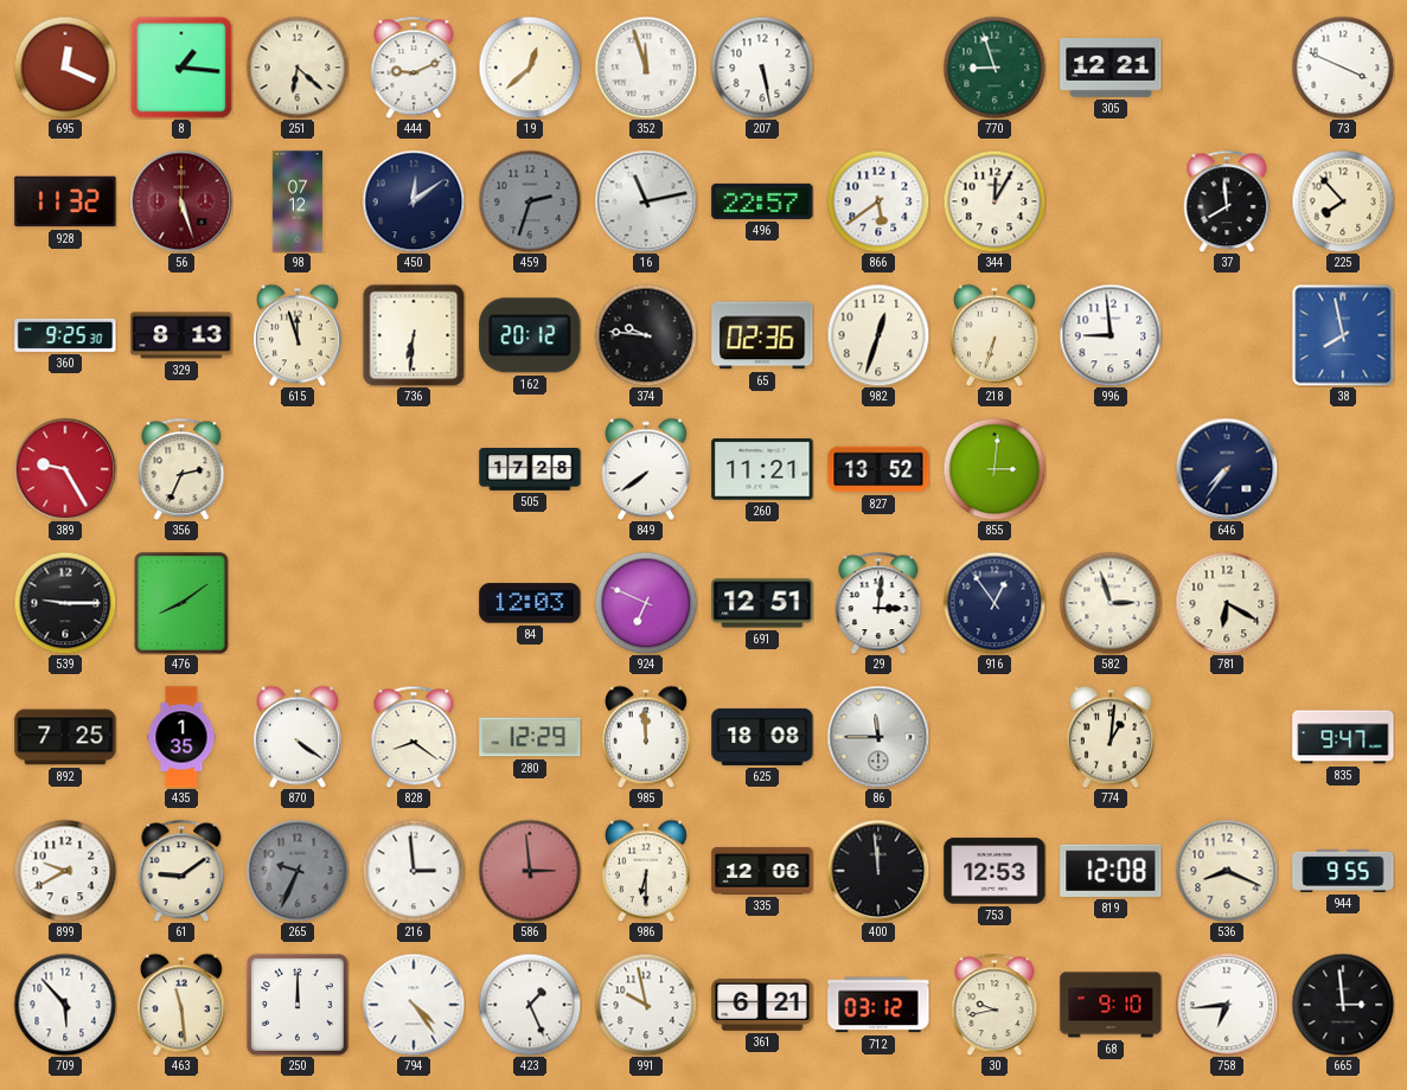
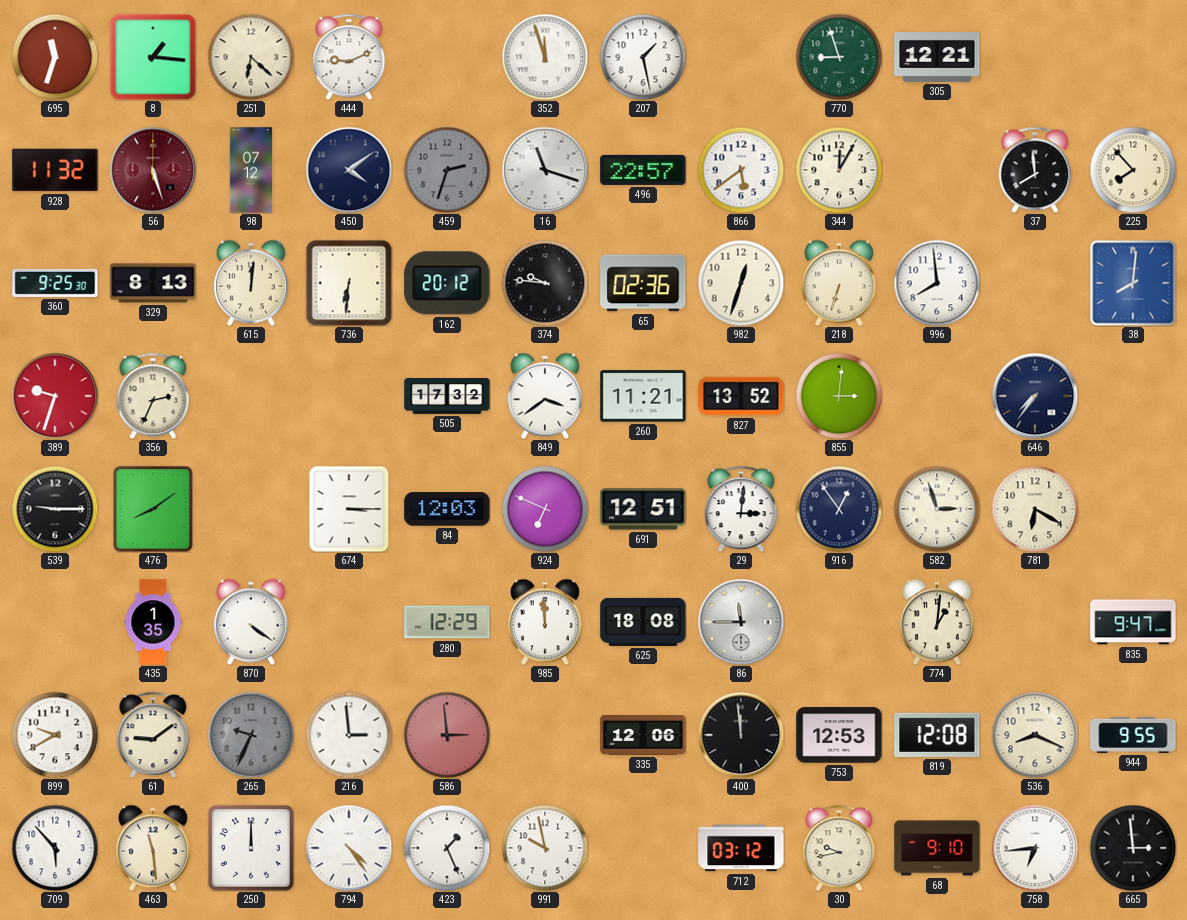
695: 12:19 -> 11:33 (55, 57)
19: 12:38 -> none (530, 68)
207: 5:28 -> 1:28 (643, 57)
73: 3:49 -> none (1343, 68)
450: 12:09 -> 4:09 (349, 170)
16: 11:13 -> 11:18 (545, 170)
615: 11:57 -> 12:01 (251, 283)
996: 8:59 -> 7:59 (937, 283)
38: 7:58 -> 8:01 (1133, 283)
389: 9:25 -> 9:33 (55, 396)
505: 17:28 -> 17:32 (447, 397)
849: 7:39 -> 3:39 (545, 396)
674: none -> 3:15 (349, 509)
892: 7:25 -> none (65, 737)
828: 8:21 -> none (414, 737)
986: 6:30 -> none (646, 871)
361: 6:21 -> none (762, 1006)
